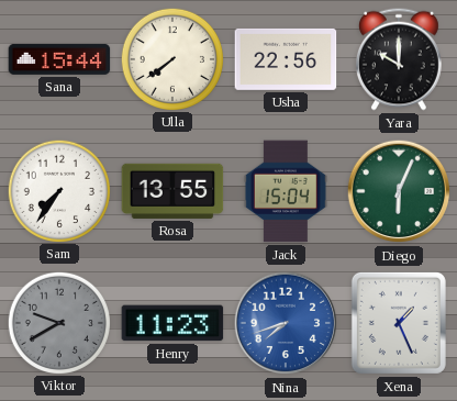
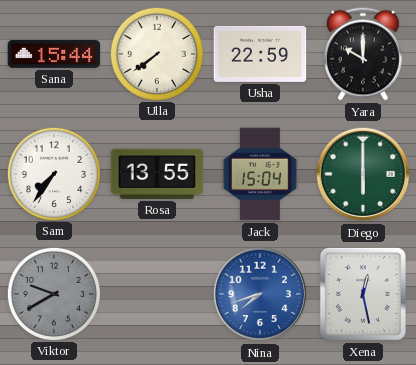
Usha: 22:56 -> 22:59 (260, 54)
Diego: 6:04 -> 6:00 (363, 174)
Henry: 11:23 -> none (172, 323)
Xena: 1:26 -> 12:28 (363, 294)
